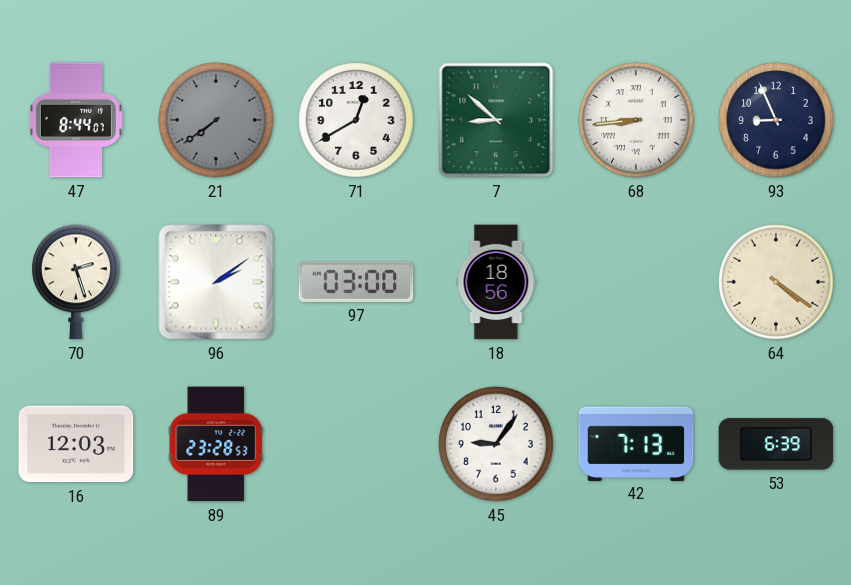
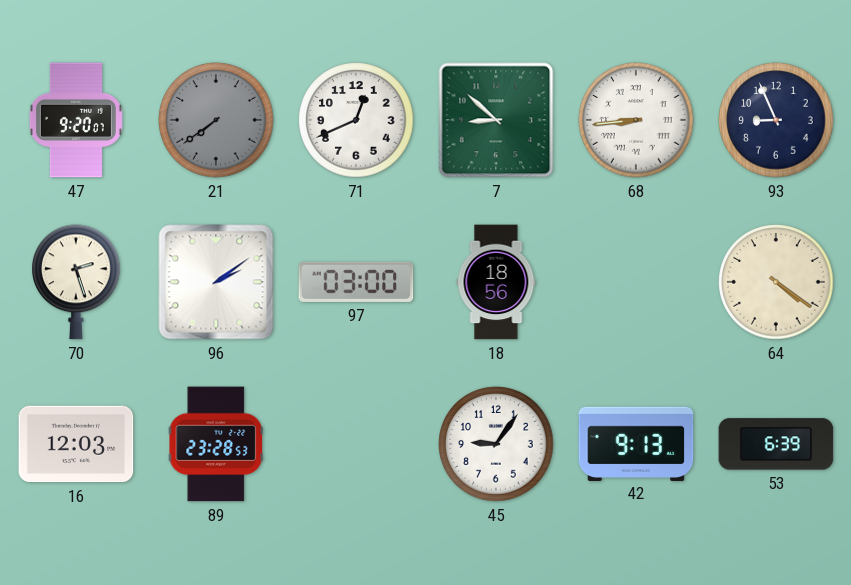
47: 8:44 -> 9:20 (76, 120)
71: 12:40 -> 12:41 (356, 120)
42: 7:13 -> 9:13 (636, 443)
